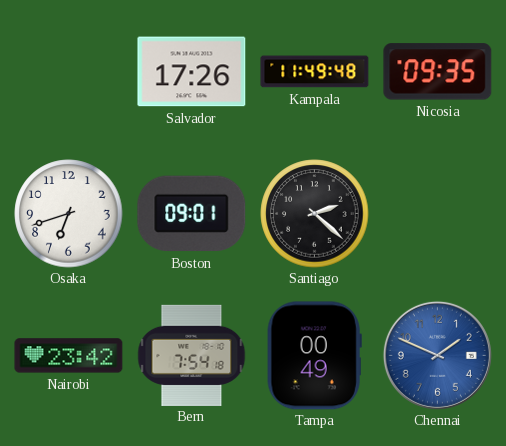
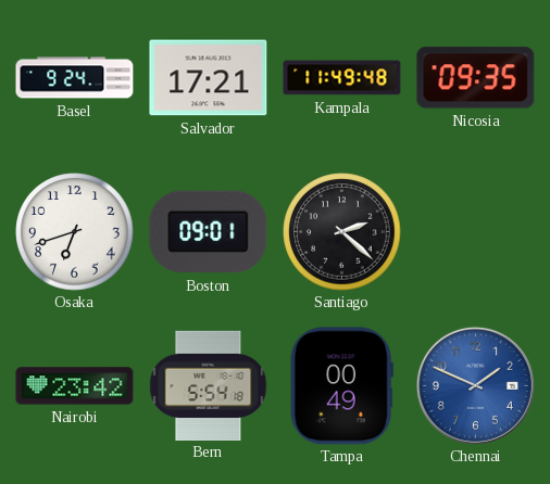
Basel: none -> 9:24 (75, 78)
Salvador: 17:26 -> 17:21 (209, 78)
Bern: 7:54 -> 5:54 (209, 385)
